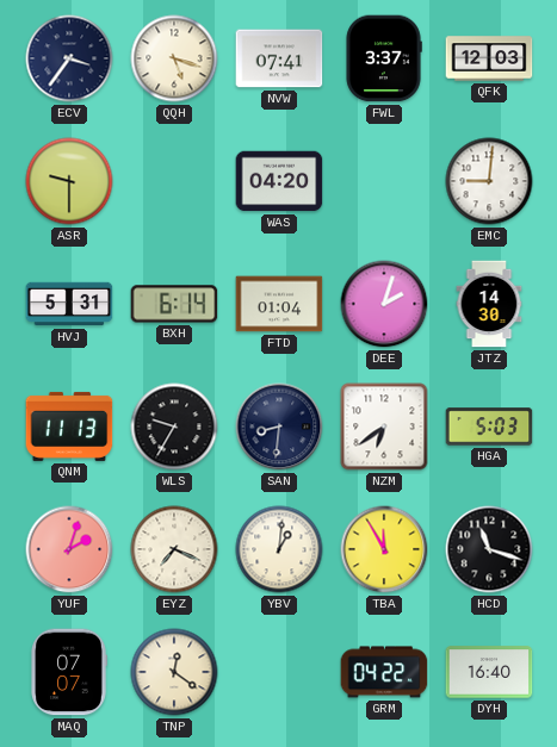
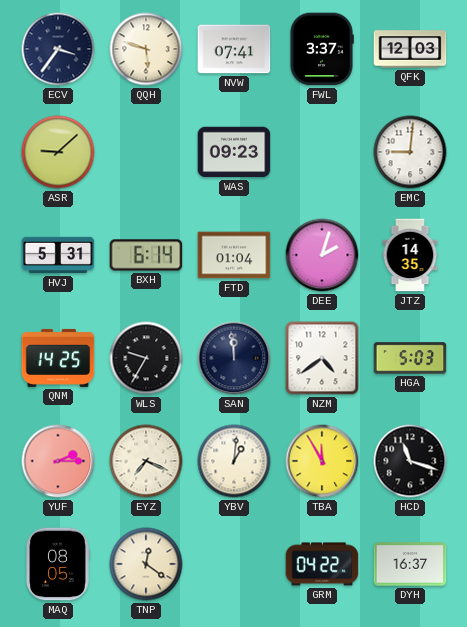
QQH: 5:18 -> 5:48 (146, 49)
ASR: 9:30 -> 9:08 (58, 152)
WAS: 04:20 -> 09:23 (234, 152)
JTZ: 14:30 -> 14:35 (410, 255)
QNM: 11:13 -> 14:25 (58, 358)
SAN: 8:31 -> 11:59 (234, 358)
NZM: 6:39 -> 4:39 (322, 358)
YUF: 2:03 -> 2:15 (58, 461)
MAQ: 07:07 -> 08:05 (58, 564)
DYH: 16:40 -> 16:37 (410, 564)
